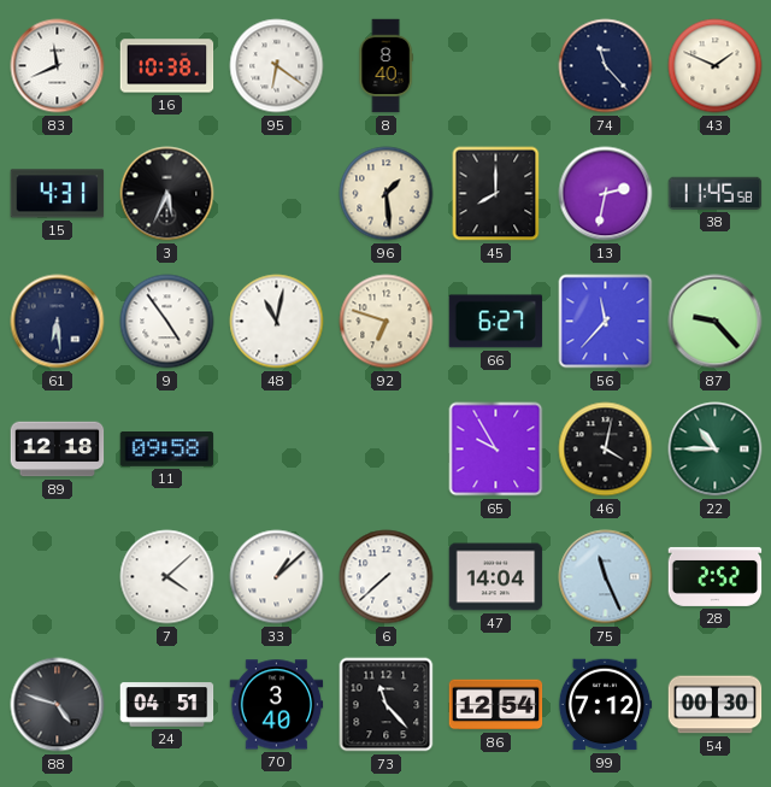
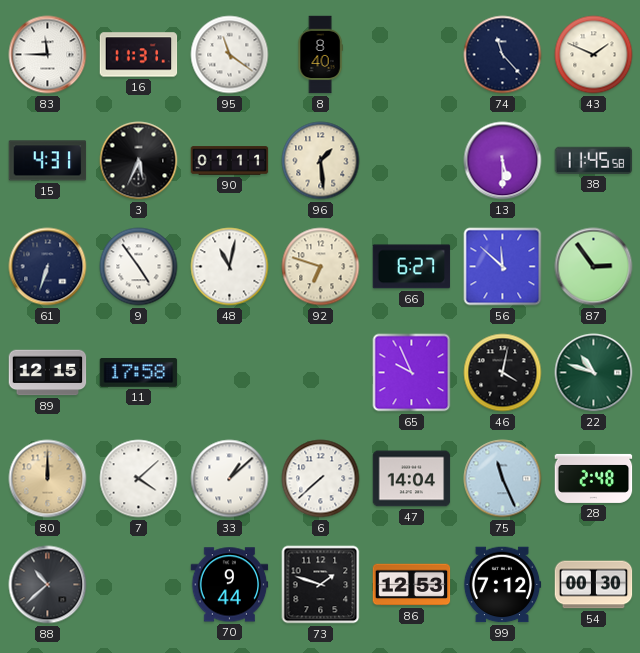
83: 11:41 -> 11:45 (48, 55)
16: 10:38 -> 11:31 (139, 55)
95: 6:21 -> 11:21 (230, 55)
90: none -> 01:11 (230, 161)
45: 8:00 -> none (496, 194)
13: 2:32 -> 5:30 (503, 161)
61: 6:29 -> 6:33 (48, 267)
56: 11:37 -> 11:52 (503, 267)
87: 9:23 -> 2:54 (594, 267)
89: 12:18 -> 12:15 (48, 373)
11: 09:58 -> 17:58 (139, 373)
65: 9:55 -> 9:56 (412, 373)
22: 10:45 -> 10:48 (594, 373)
80: none -> 12:00 (48, 479)
28: 2:52 -> 2:48 (594, 478)
88: 4:48 -> 10:38 (48, 585)
24: 04:51 -> none (167, 705)
70: 3:40 -> 9:44 (230, 585)
73: 11:23 -> 1:48 (321, 585)
86: 12:54 -> 12:53 (412, 585)
